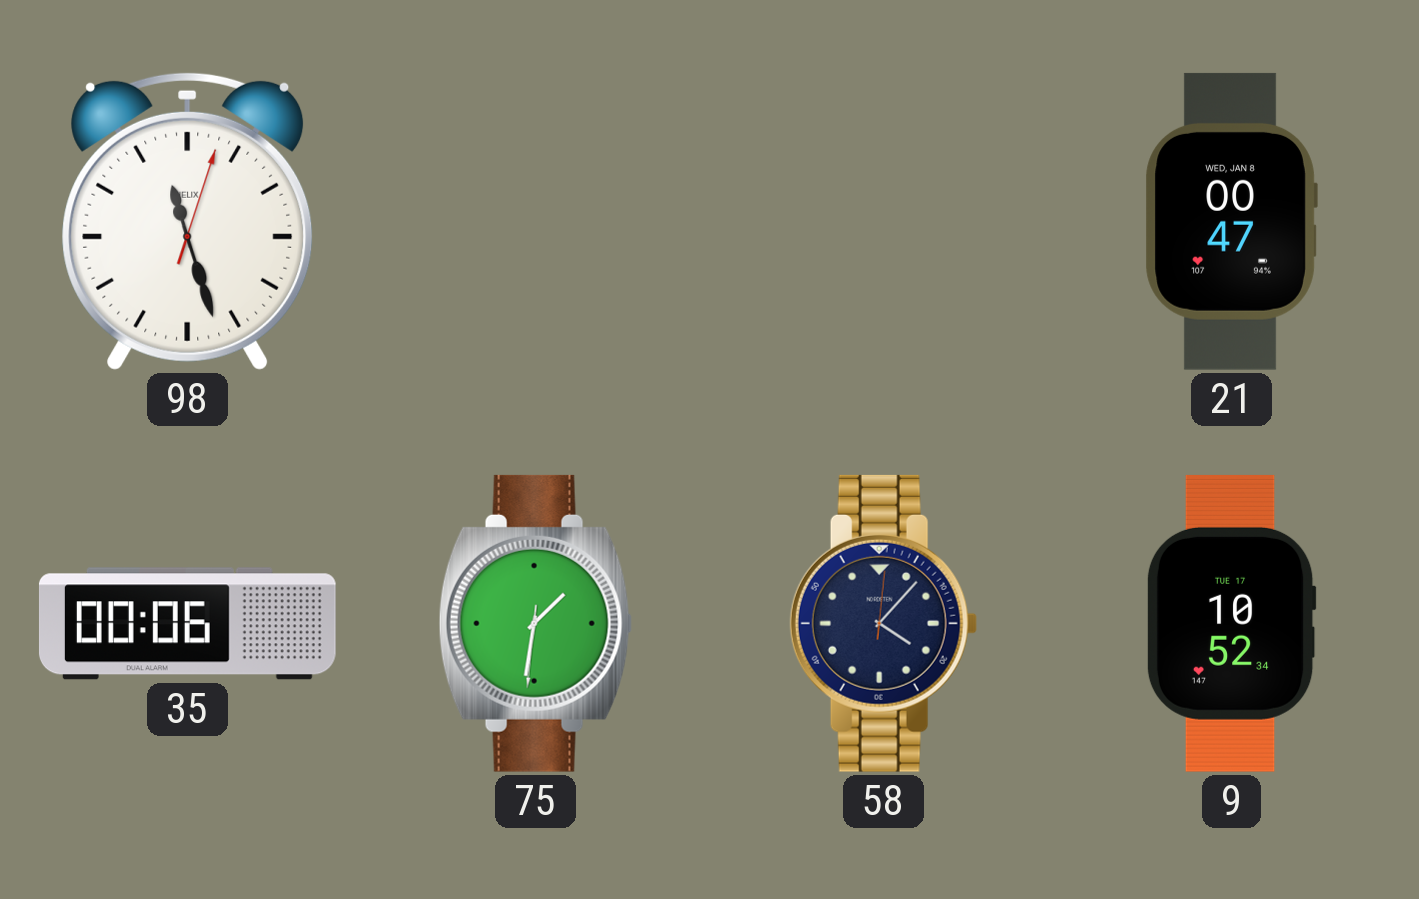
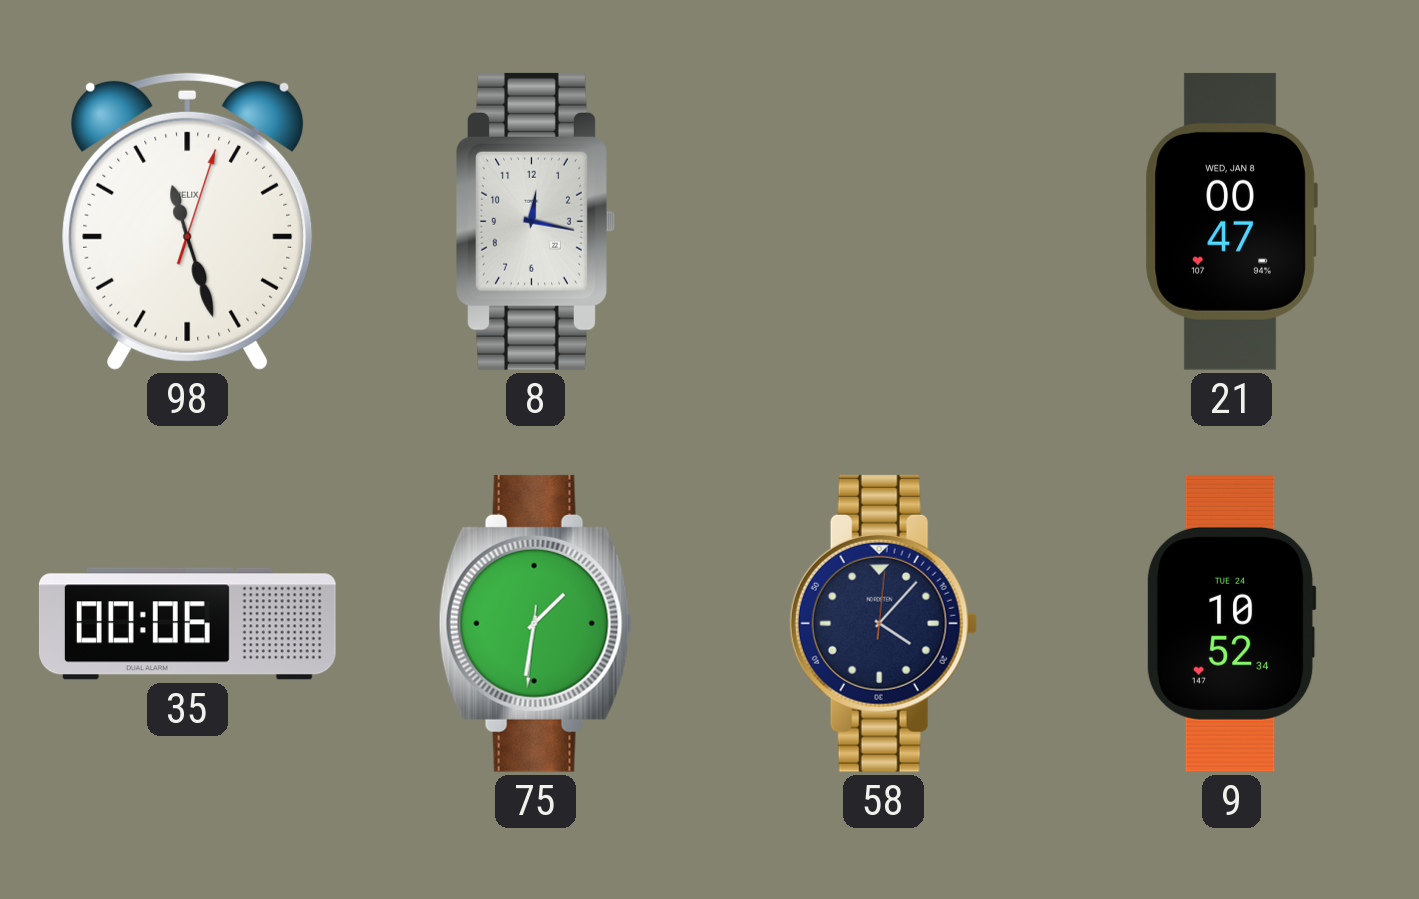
8: none -> 12:17 (536, 221)
9 date: TUE 17 -> TUE 24 (1231, 623)
